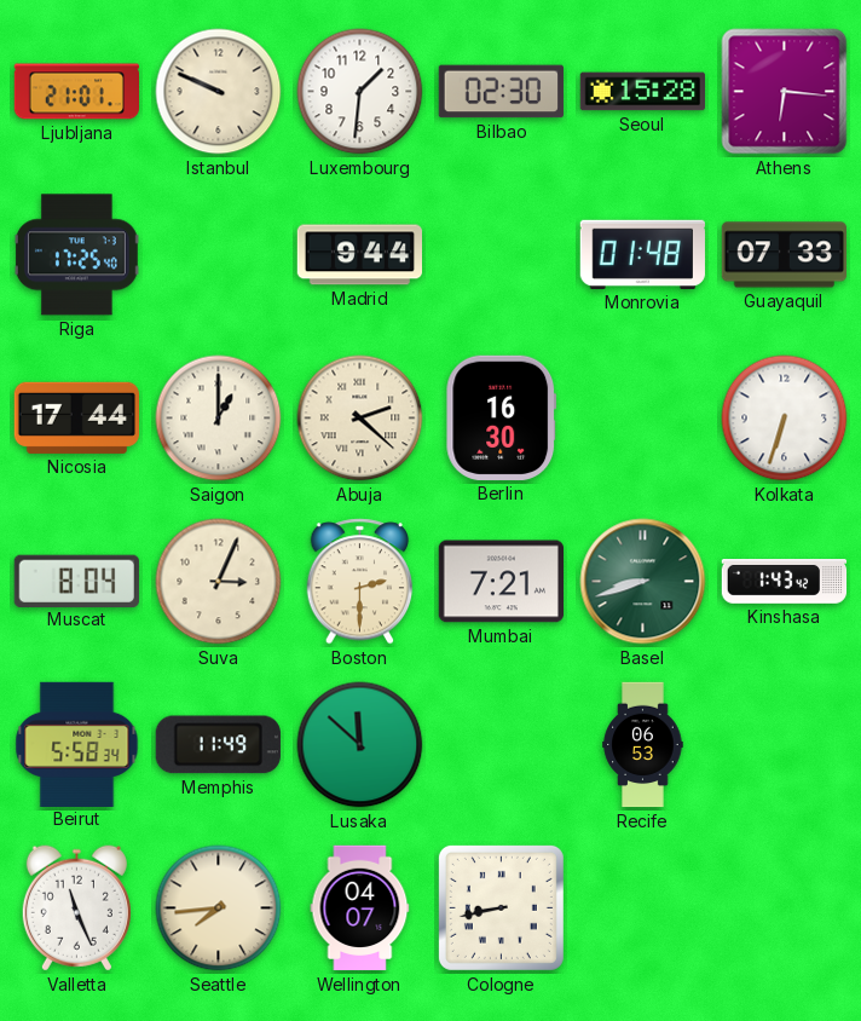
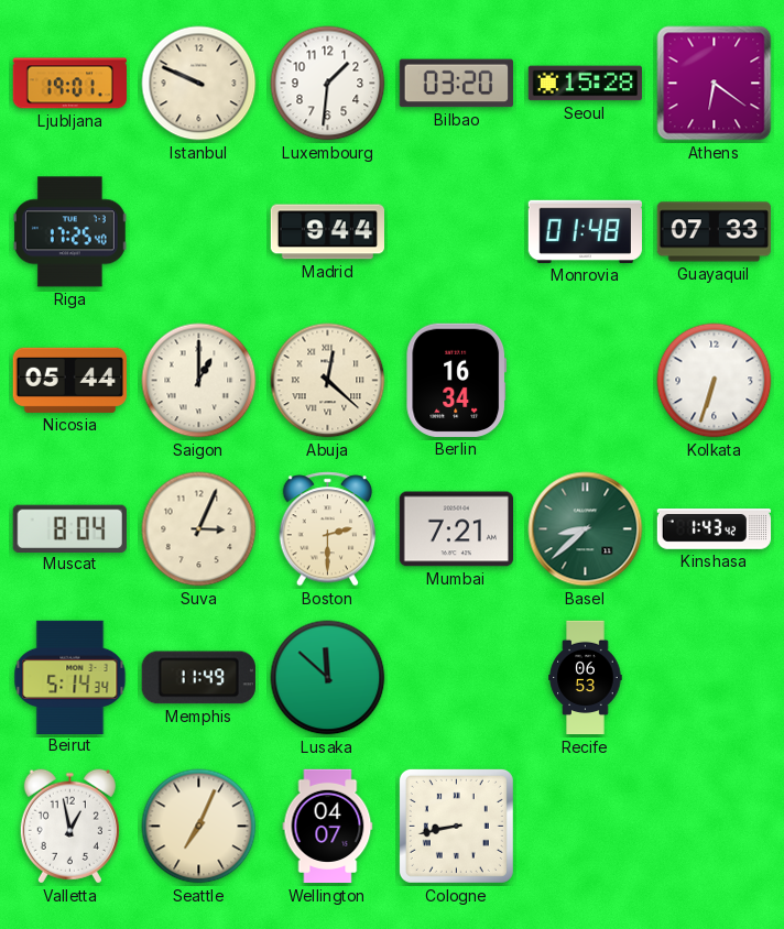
Ljubljana: 21:01 -> 19:01 (69, 84)
Bilbao: 02:30 -> 03:20 (456, 84)
Athens: 6:16 -> 6:21 (715, 84)
Nicosia: 17:44 -> 05:44 (69, 380)
Abuja: 2:22 -> 12:22 (328, 381)
Berlin: 16:30 -> 16:34 (457, 380)
Basel: 8:42 -> 8:38 (586, 529)
Beirut: 5:58 -> 5:14 (70, 677)
Valletta: 11:26 -> 12:58 (69, 827)
Seattle: 7:44 -> 7:04 (199, 827)
